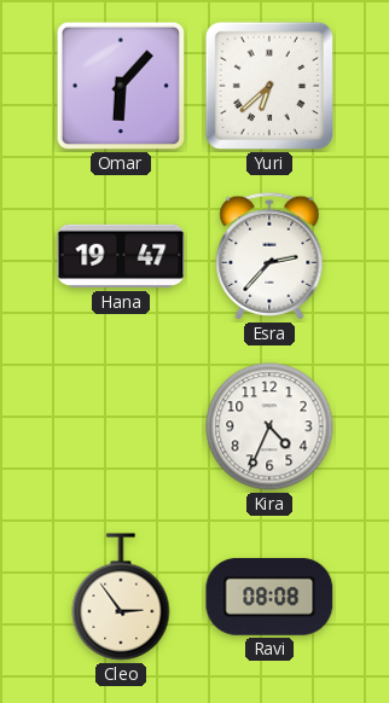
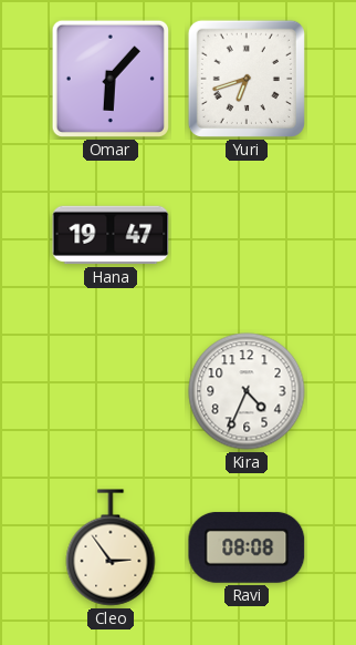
Yuri: 6:38 -> 6:42 (247, 79)
Esra: 2:37 -> none (269, 256)
